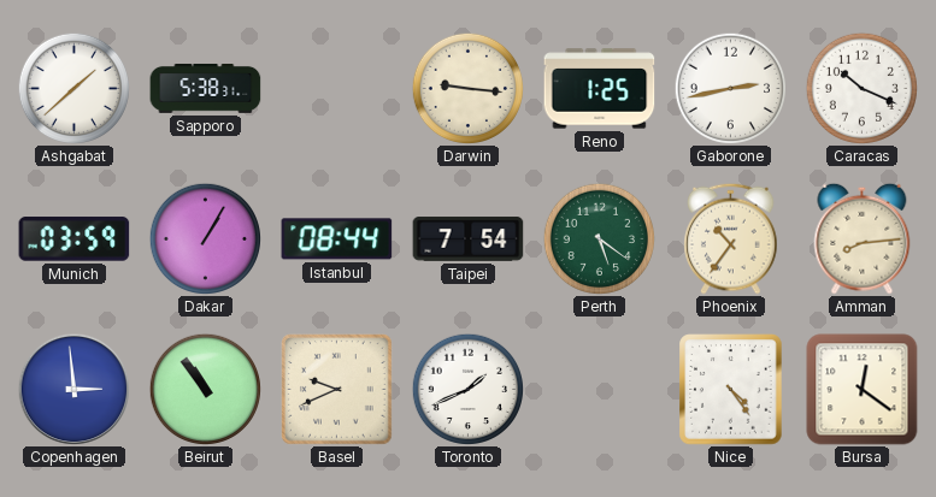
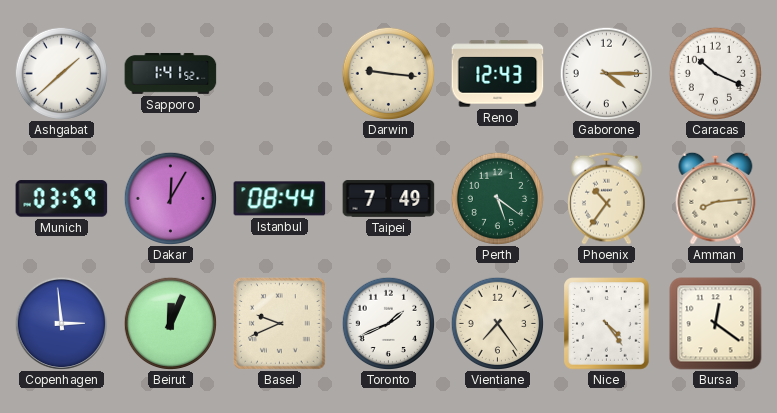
Sapporo: 5:38 -> 1:41 (171, 73)
Reno: 1:25 -> 12:43 (498, 74)
Gaborone: 2:43 -> 4:15 (606, 73)
Dakar: 1:05 -> 12:05 (170, 198)
Taipei: 7:54 -> 7:49 (389, 199)
Beirut: 10:54 -> 12:04 (170, 323)
Vientiane: none -> 7:24 (497, 323)
